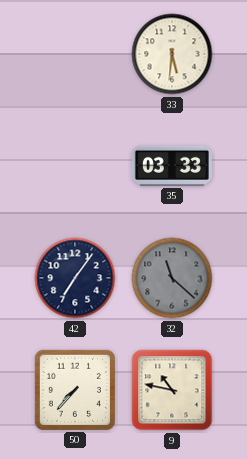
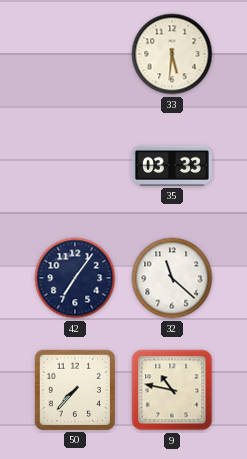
32 dial: grey -> white (172, 278)
